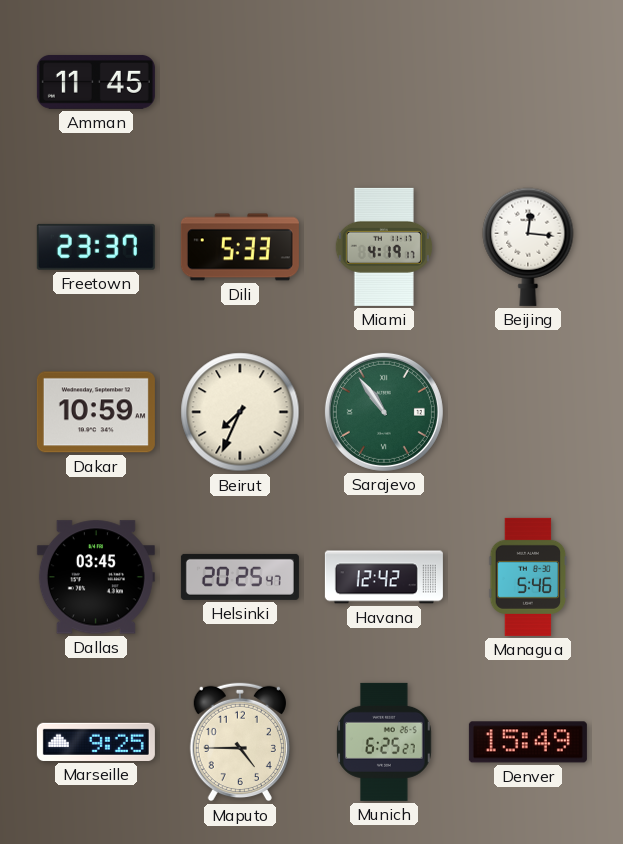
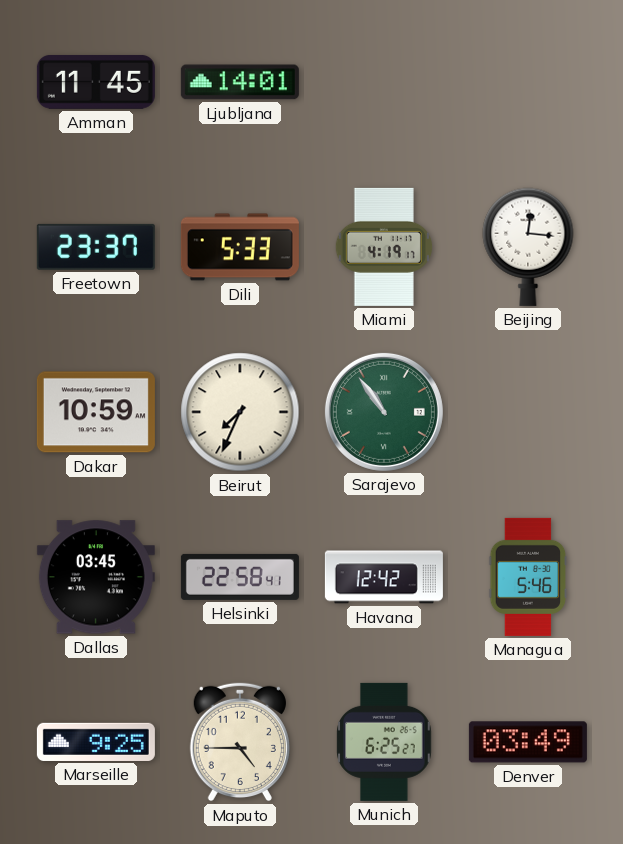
Ljubljana: none -> 14:01 (240, 82)
Helsinki: 20:25 -> 22:58 (240, 577)
Denver: 15:49 -> 03:49 (528, 742)
